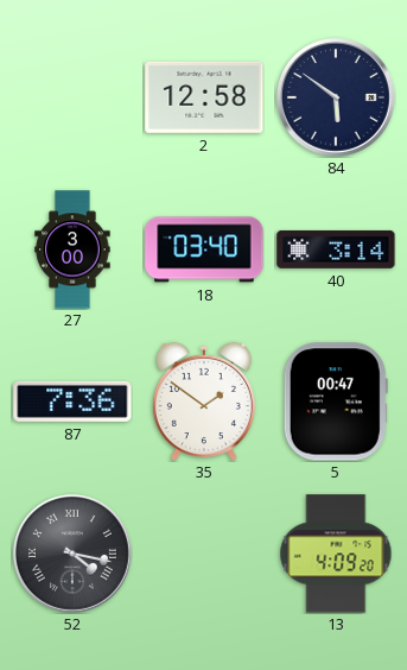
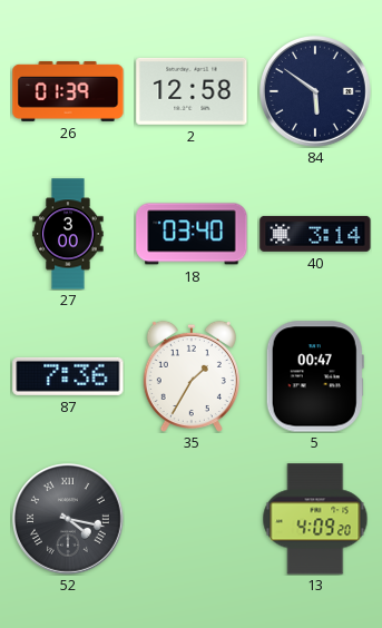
26: none -> 01:39 (68, 91)
35: 1:51 -> 1:35 (192, 376)
